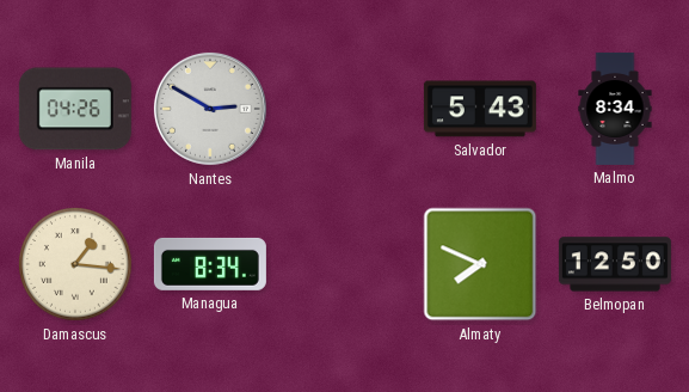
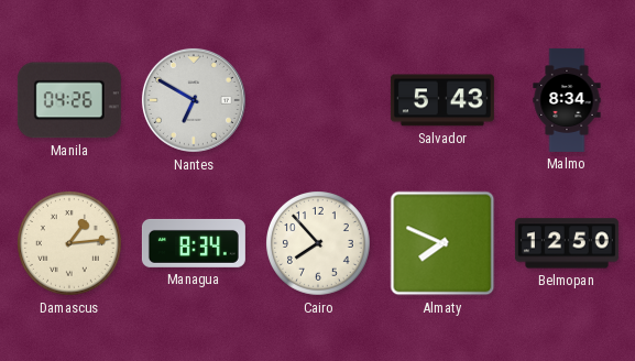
Nantes: 2:50 -> 6:50 (194, 100)
Damascus: 1:16 -> 1:14 (70, 244)
Cairo: none -> 7:53 (319, 244)
